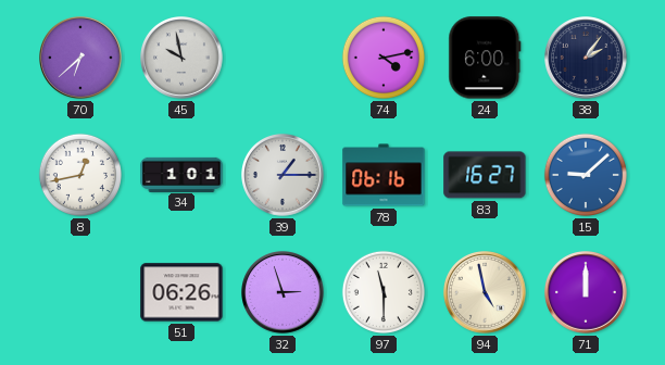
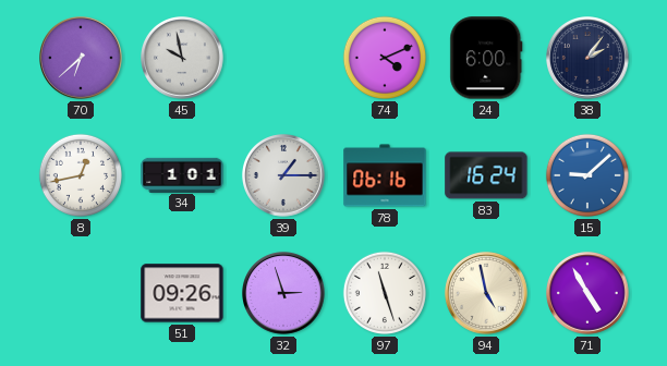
74: 4:13 -> 4:11 (385, 58)
83: 16:27 -> 16:24 (486, 175)
51: 06:26 -> 09:26 (182, 293)
97: 11:30 -> 11:27 (385, 293)
71: 12:00 -> 4:55 (589, 294)
